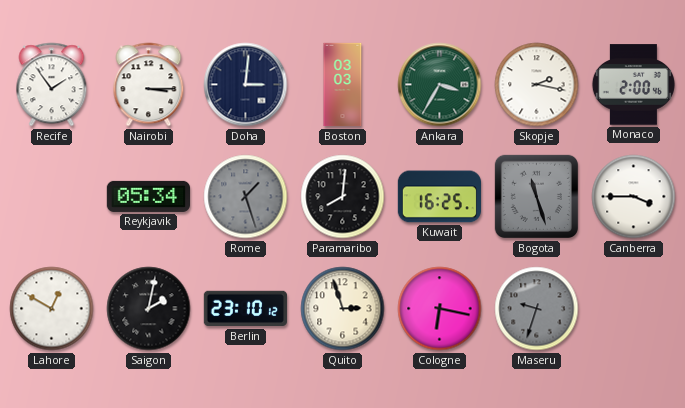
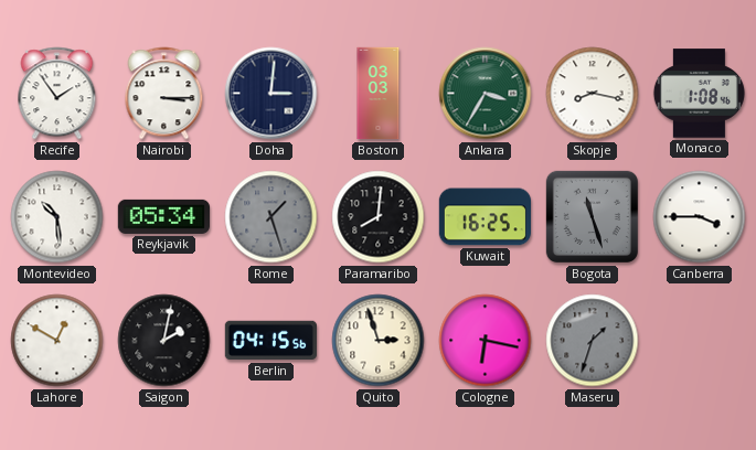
Skopje: 2:17 -> 8:17 (593, 94)
Monaco: 2:00 -> 1:08 (699, 94)
Montevideo: none -> 10:29 (57, 217)
Berlin: 23:10 -> 04:15 (270, 341)
Maseru: 9:33 -> 1:33 (593, 341)
